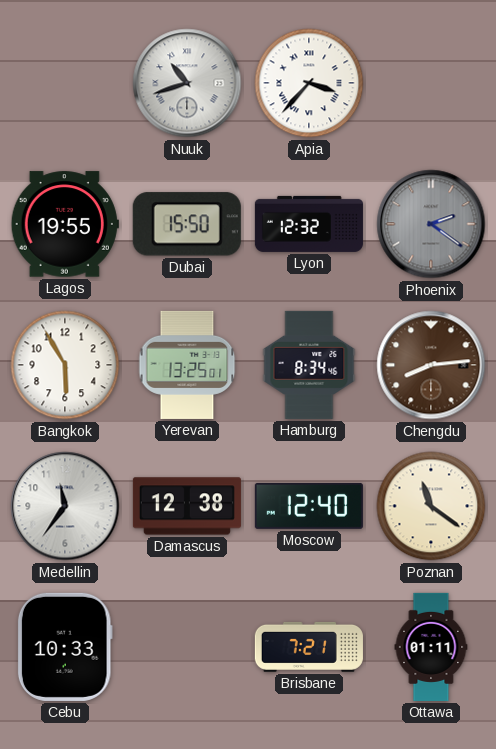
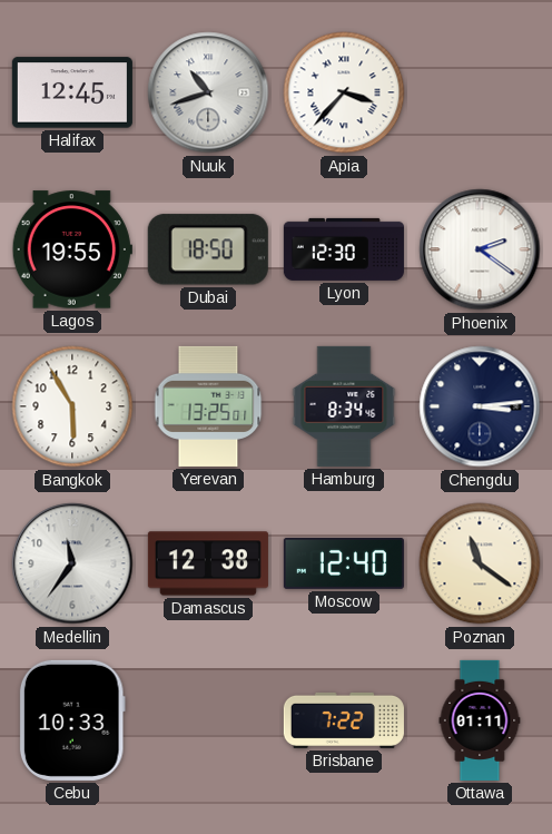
Halifax: none -> 12:45 (72, 92)
Dubai: 15:50 -> 18:50 (208, 249)
Lyon: 12:32 -> 12:30 (344, 249)
Phoenix dial: grey -> white (480, 249)
Chengdu: 8:14 -> 3:14 (480, 406)
Chengdu dial: brown -> navy (480, 406)
Brisbane: 7:21 -> 7:22 (344, 720)
